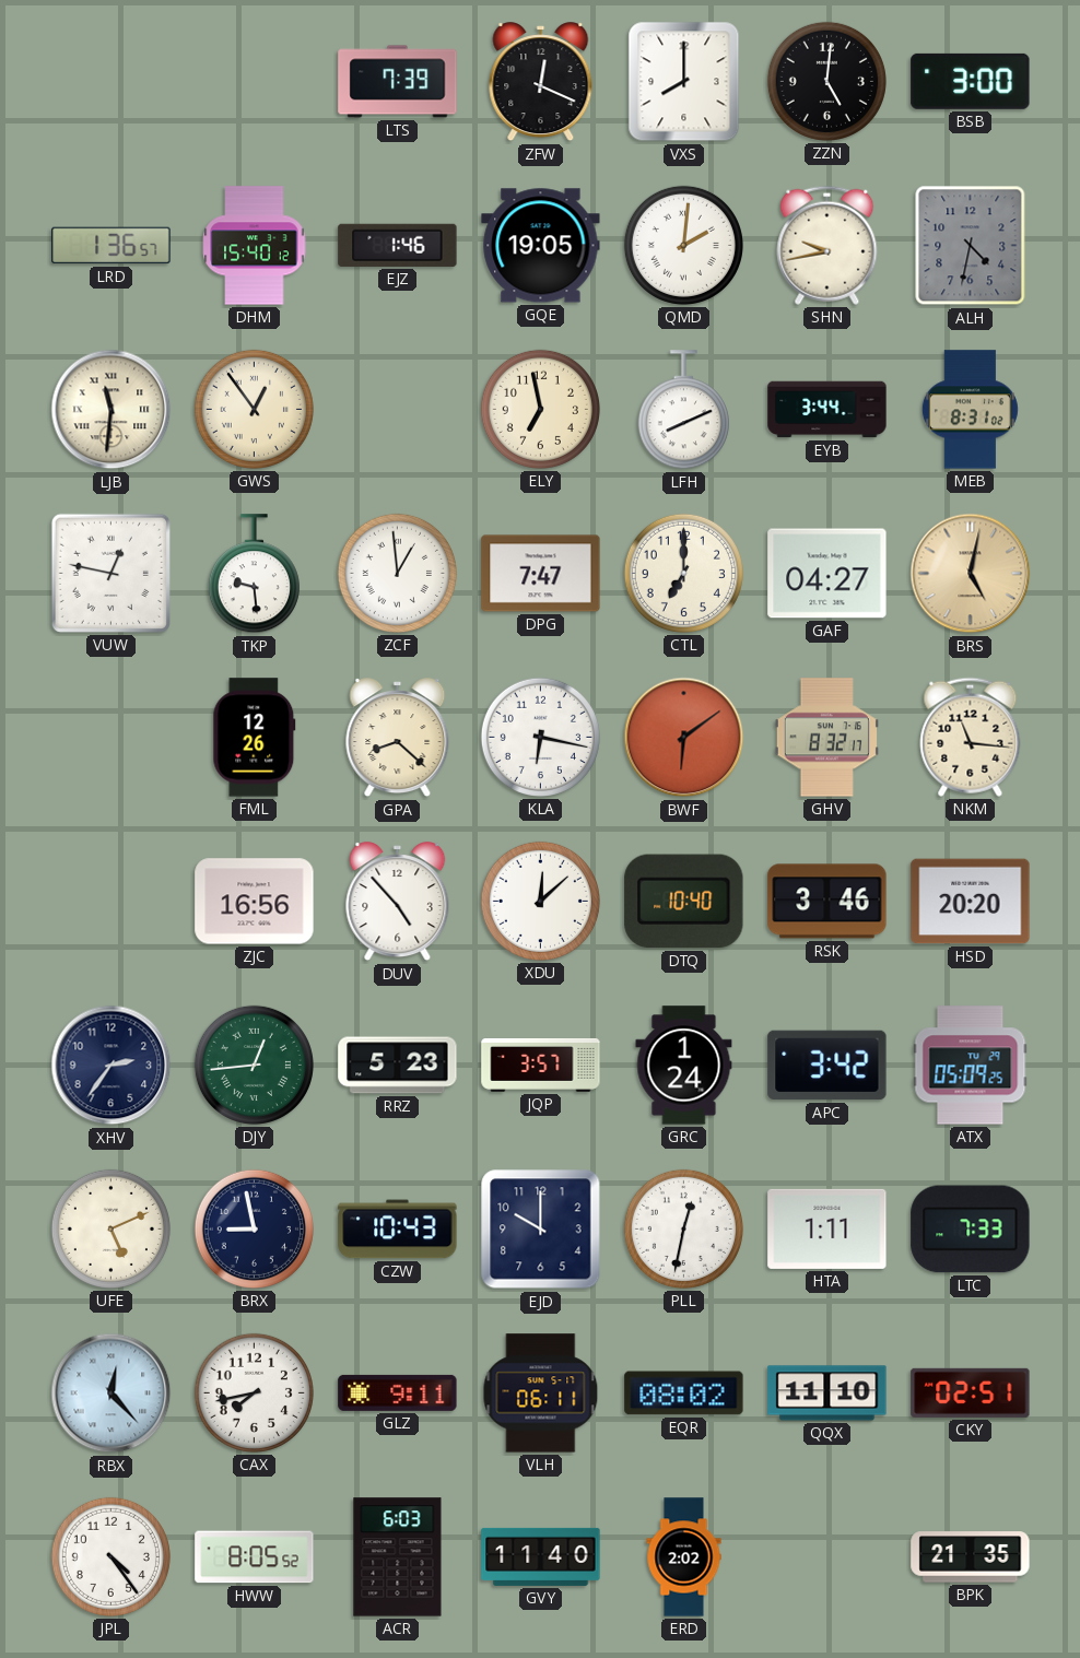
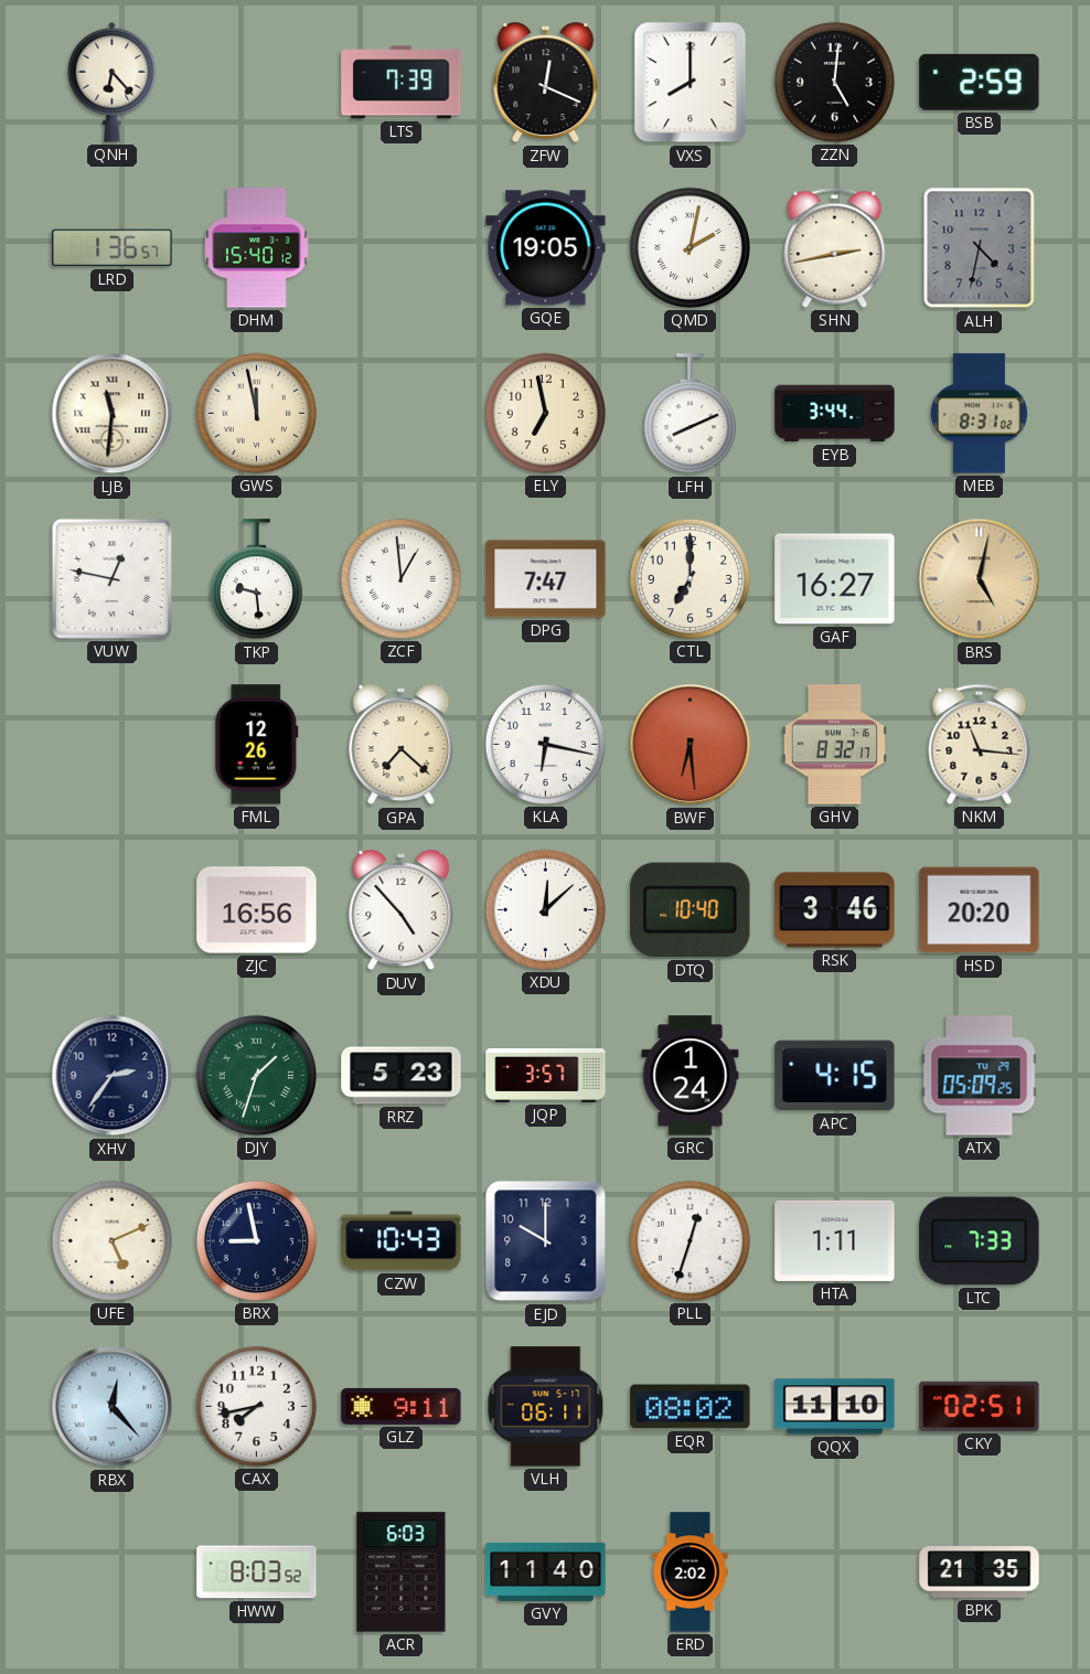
QNH: none -> 6:23 (113, 82)
BSB: 3:00 -> 2:59 (980, 82)
EJZ: 1:46 -> none (398, 245)
QMD: 2:01 -> 2:02 (690, 247)
SHN: 9:43 -> 2:43 (835, 247)
GWS: 12:54 -> 11:58 (256, 413)
GAF: 04:27 -> 16:27 (835, 579)
GPA: 8:22 -> 7:22 (402, 745)
BWF: 6:09 -> 6:29 (691, 745)
DJY: 12:44 -> 1:33 (256, 1075)
APC: 3:42 -> 4:15 (835, 1076)
PLL: 12:32 -> 12:33 (690, 1240)
JPL: 4:24 -> none (110, 1556)
HWW: 8:05 -> 8:03 (257, 1572)
